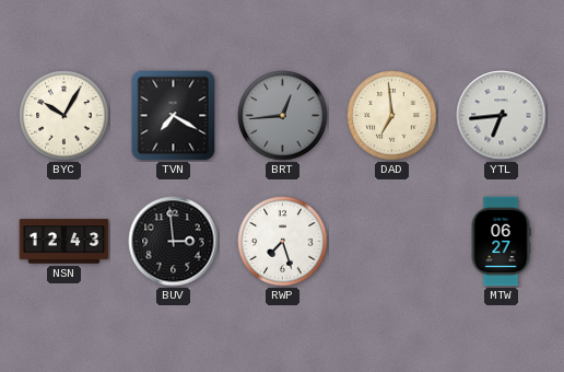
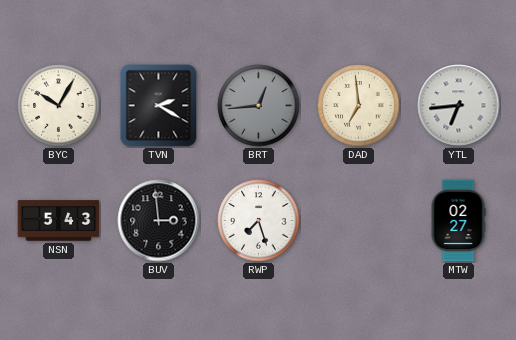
TVN: 7:20 -> 2:20 (159, 106)
NSN: 12:43 -> 5:43 (59, 221)
MTW: 06:27 -> 02:27 (458, 221)
